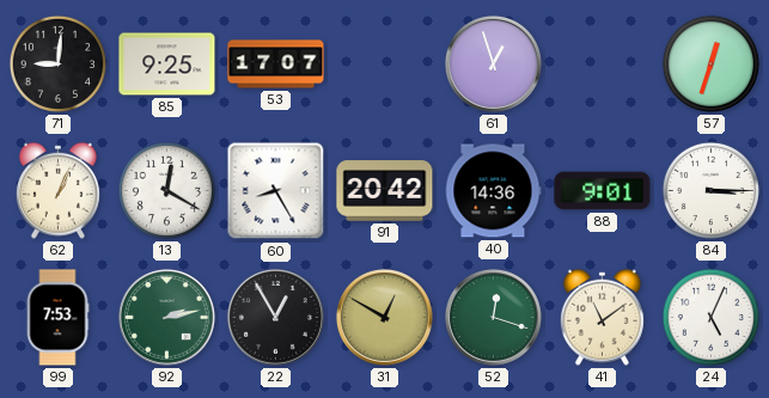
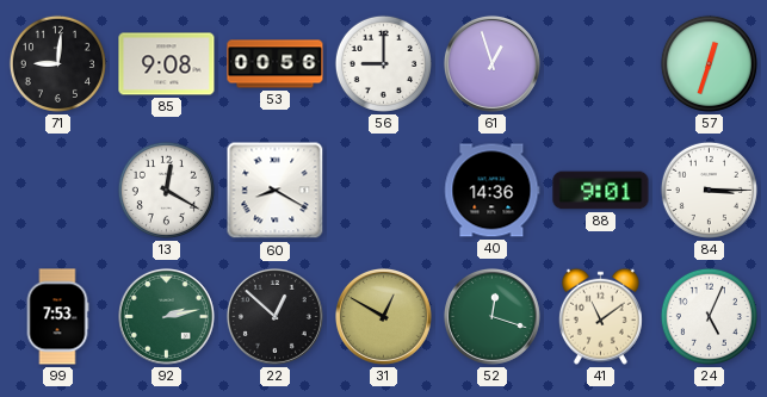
85: 9:25 -> 9:08 (167, 64)
53: 17:07 -> 00:56 (276, 64)
56: none -> 9:00 (383, 63)
62: 1:04 -> none (57, 190)
60: 8:25 -> 8:20 (276, 191)
91: 20:42 -> none (385, 191)
22: 12:55 -> 12:52 (274, 316)
